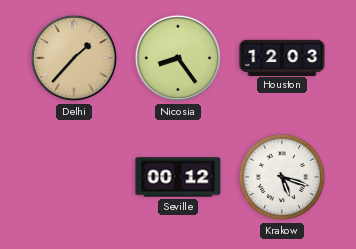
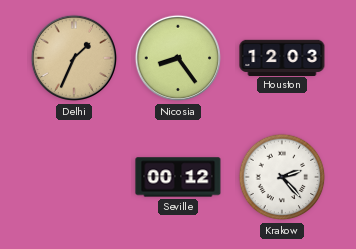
Delhi: 1:37 -> 1:34 (74, 58)
Krakow: 5:18 -> 2:23 (282, 177)
